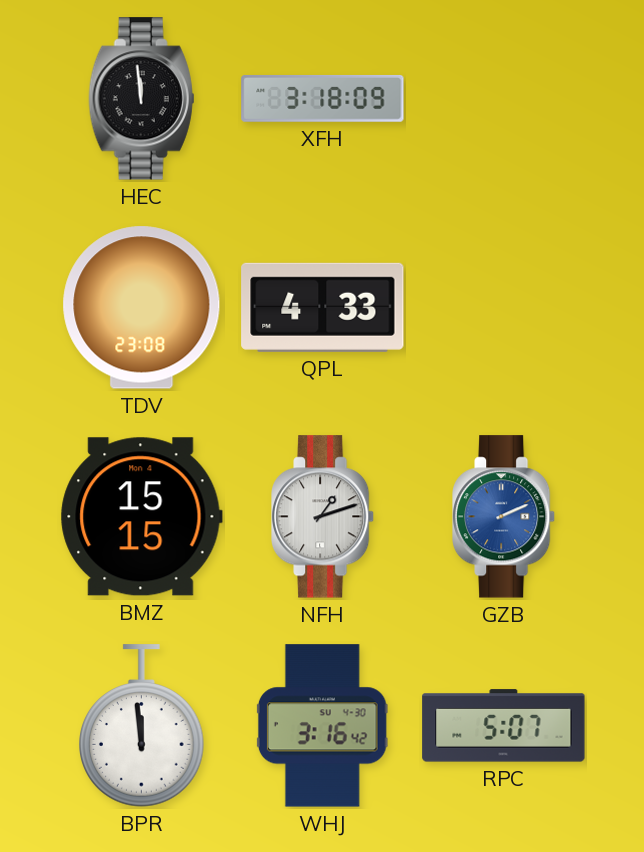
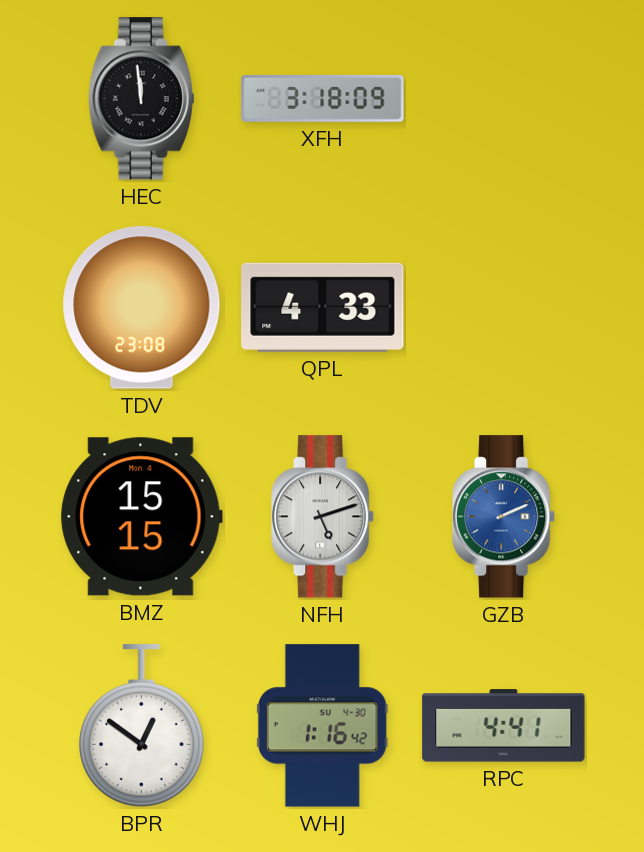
NFH: 1:12 -> 5:12 (324, 517)
BPR: 11:59 -> 12:51 (142, 726)
WHJ: 3:16 -> 1:16 (322, 726)
RPC: 5:07 -> 4:41 (504, 726)
